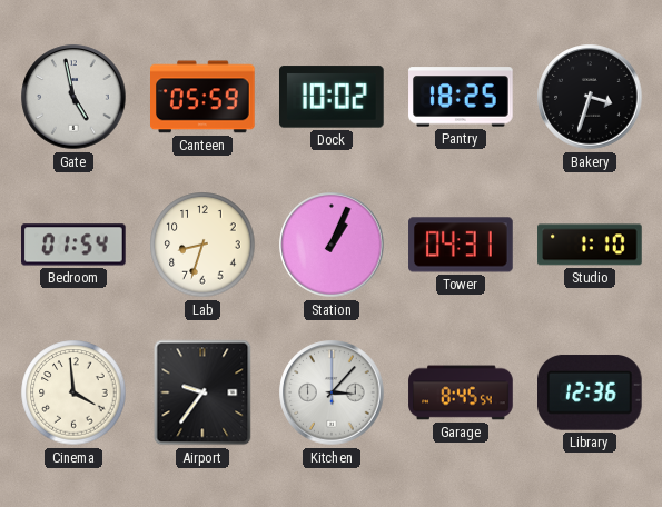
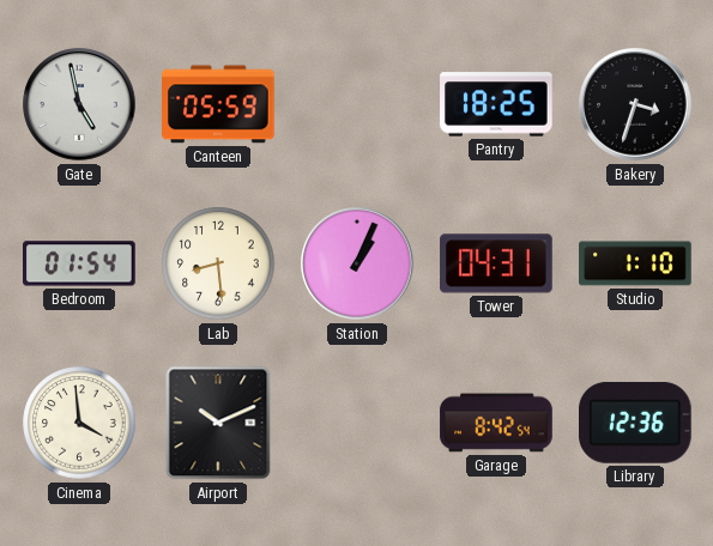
Dock: 10:02 -> none (333, 97)
Lab: 8:33 -> 8:29 (218, 263)
Airport: 9:36 -> 10:11 (218, 423)
Kitchen: 3:07 -> none (332, 392)
Garage: 8:45 -> 8:42 (496, 423)
